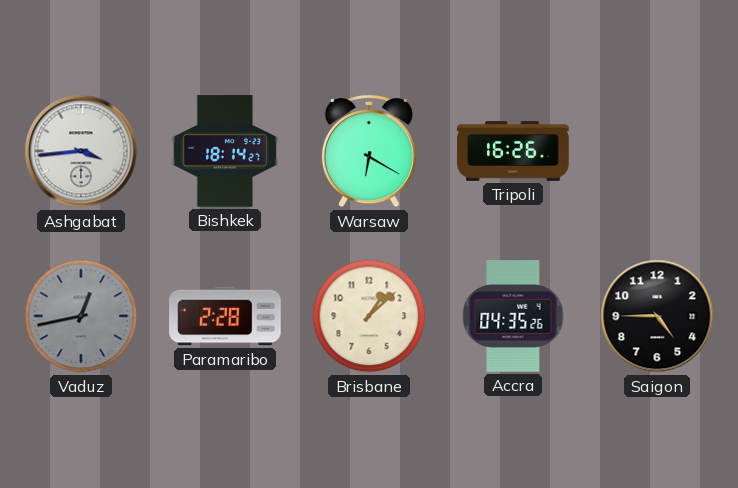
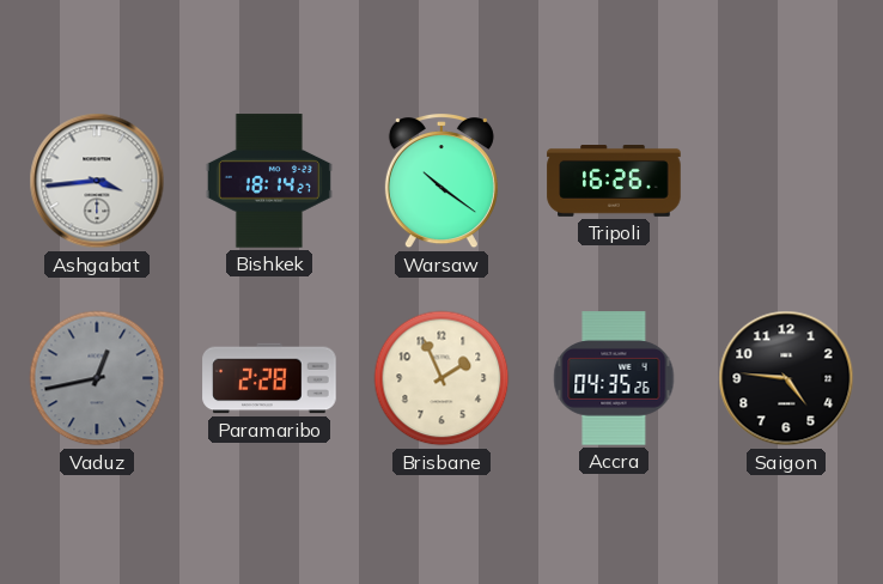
Warsaw: 6:20 -> 10:21 (441, 182)
Brisbane: 1:08 -> 1:56 (441, 378)
Saigon: 4:45 -> 4:46 (786, 378)
